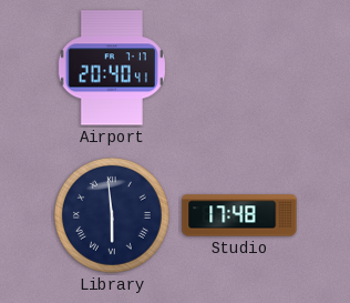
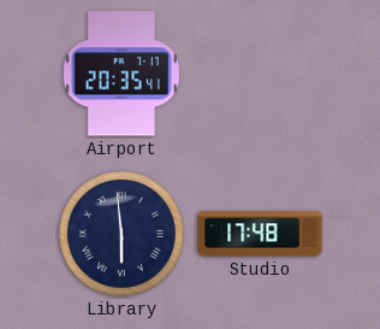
Airport: 20:40 -> 20:35 (121, 74)
